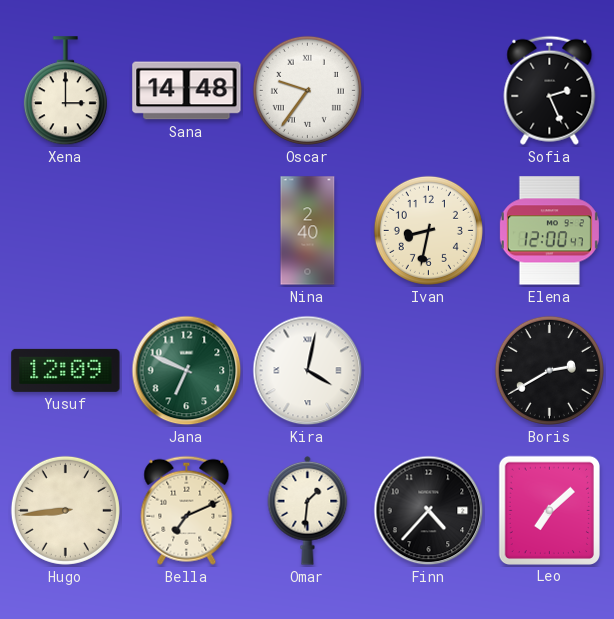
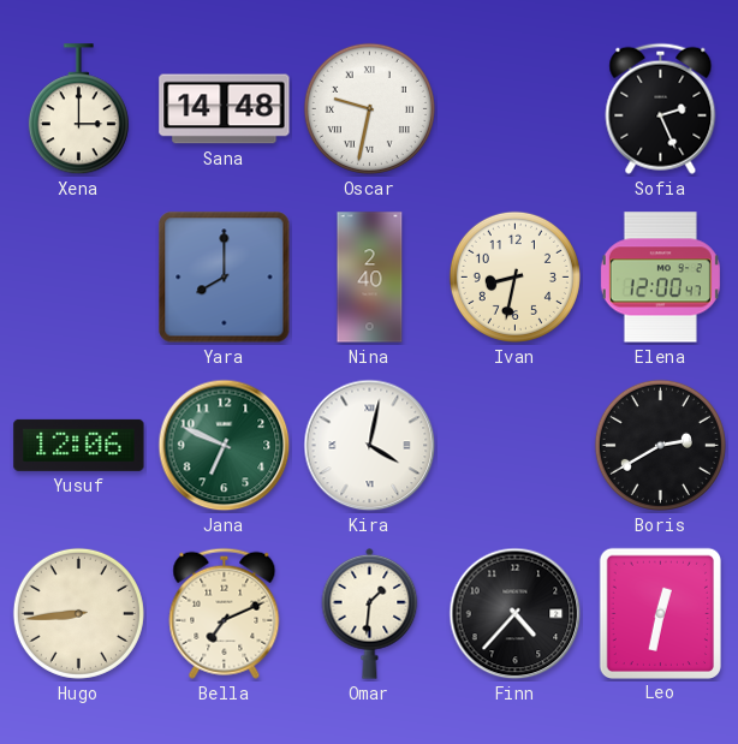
Oscar: 9:36 -> 9:32 (369, 108)
Yara: none -> 8:00 (225, 278)
Yusuf: 12:09 -> 12:06 (79, 445)
Leo: 7:08 -> 12:32 (660, 613)
